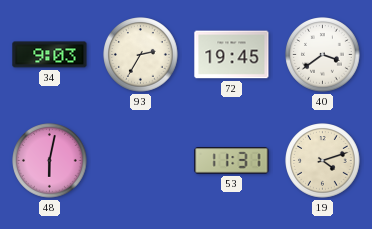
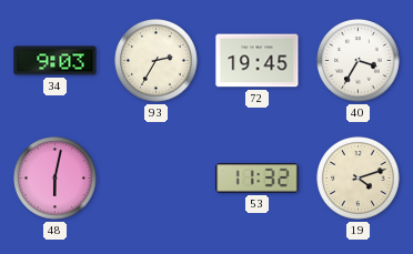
40: 3:39 -> 3:35 (359, 61)
53: 11:31 -> 11:32 (258, 179)
